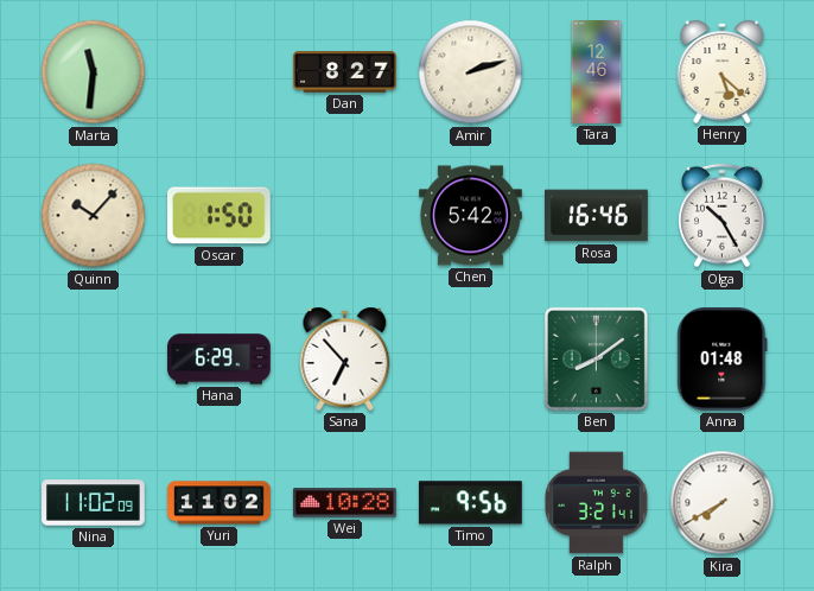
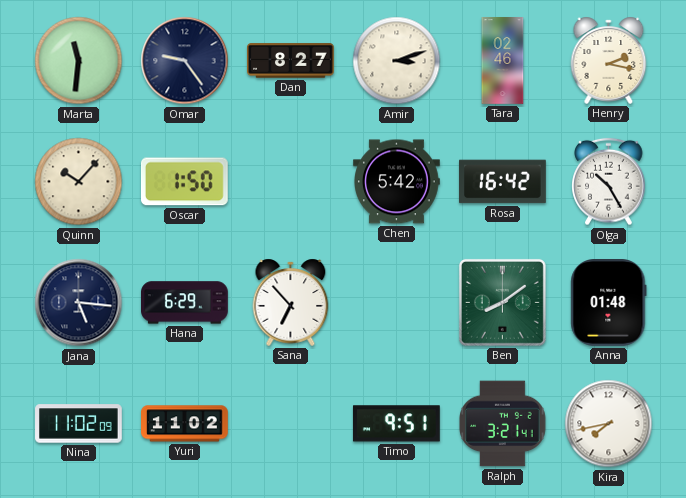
Omar: none -> 9:24 (185, 61)
Amir: 2:12 -> 3:12 (397, 61)
Tara: 12:46 -> 02:46 (503, 61)
Henry: 5:22 -> 2:17 (609, 60)
Rosa: 16:46 -> 16:42 (503, 182)
Jana: none -> 5:16 (79, 303)
Wei: 10:28 -> none (345, 503)
Timo: 9:56 -> 9:51 (396, 424)
Kira: 7:40 -> 7:43 (609, 424)
